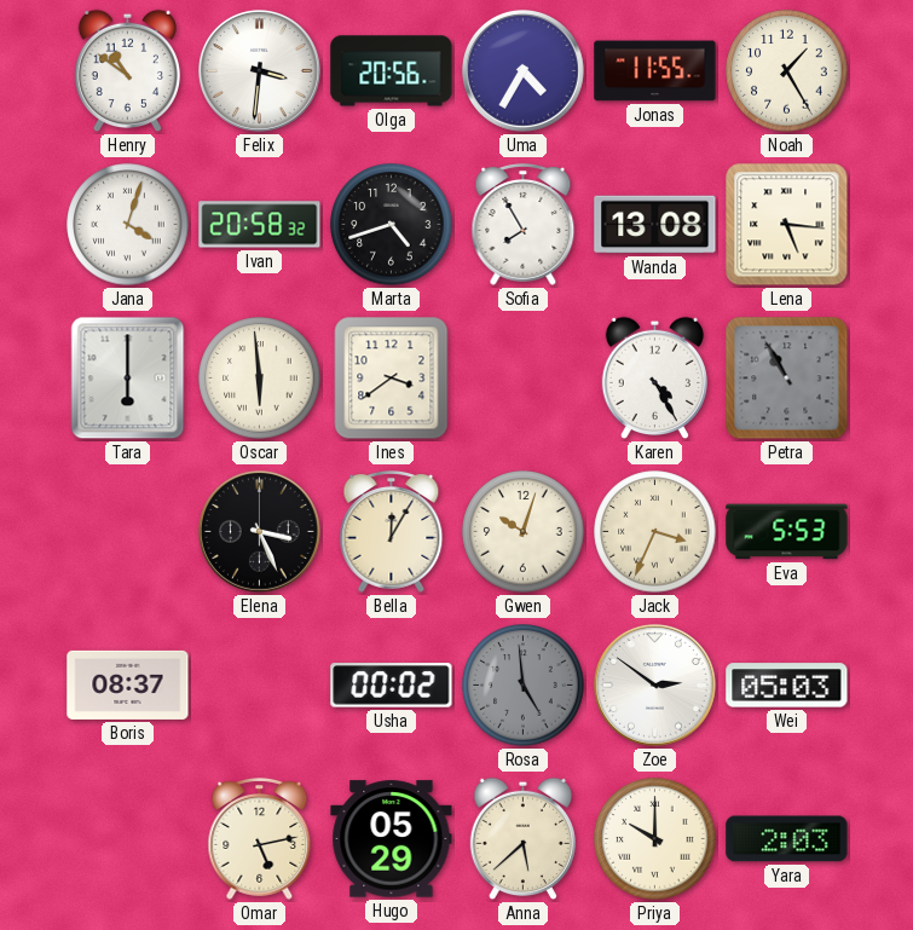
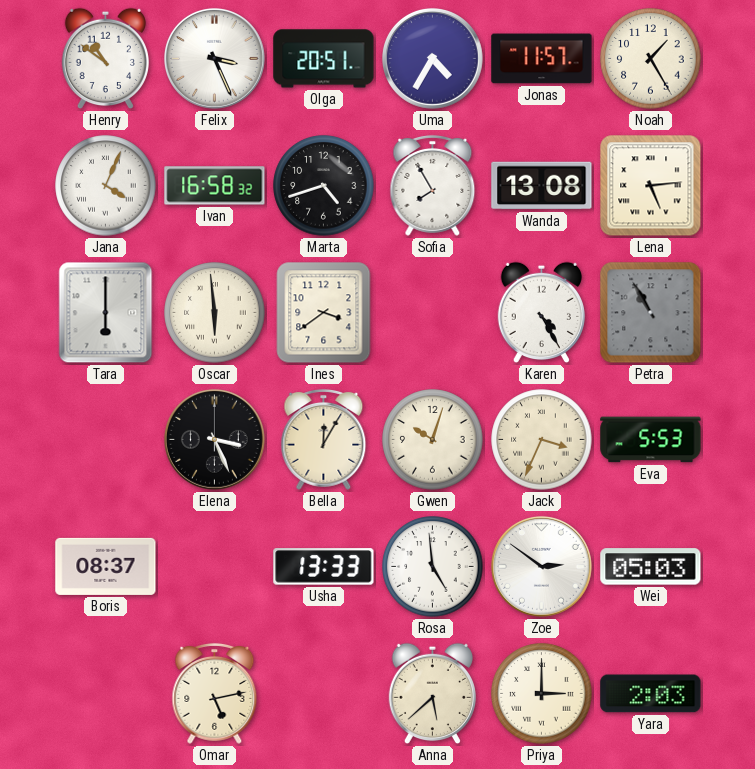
Felix: 3:31 -> 3:26 (215, 59)
Olga: 20:56 -> 20:51 (324, 59)
Jonas: 11:55 -> 11:57 (542, 59)
Jana: 4:03 -> 4:04 (106, 186)
Ivan: 20:58 -> 16:58 (215, 186)
Lena: 5:16 -> 5:14 (651, 186)
Usha: 00:02 -> 13:33 (324, 567)
Rosa dial: grey -> white (433, 567)
Hugo: 05:29 -> none (392, 839)
Priya: 10:00 -> 3:00 (542, 694)
